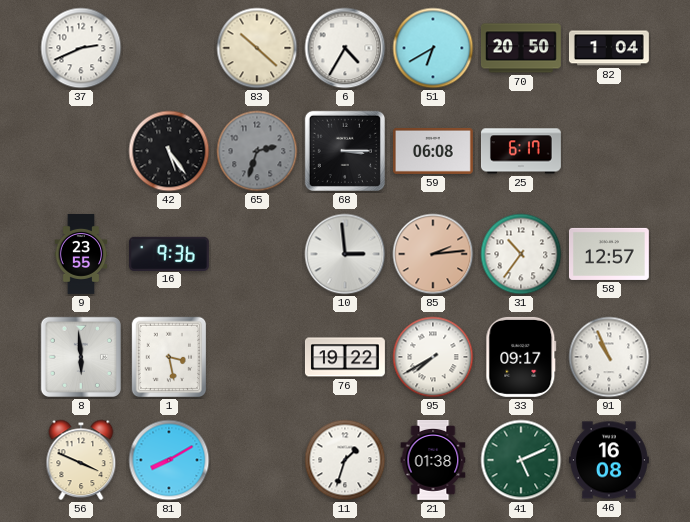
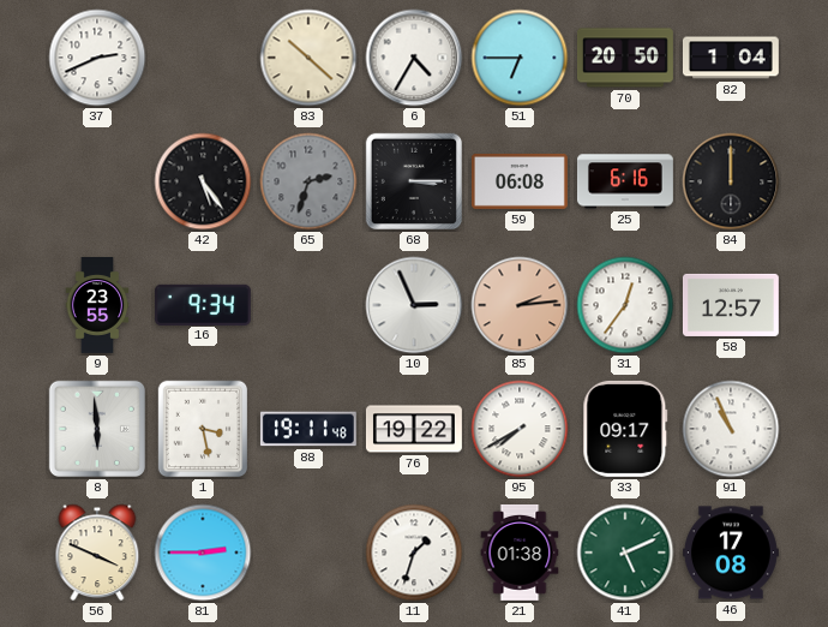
51: 6:40 -> 6:45 (520, 58)
25: 6:17 -> 6:16 (625, 181)
84: none -> 12:00 (731, 181)
16: 9:36 -> 9:34 (203, 304)
10: 2:59 -> 2:56 (414, 305)
31: 10:36 -> 12:36 (625, 305)
88: none -> 19:11 (308, 429)
81: 8:10 -> 2:45 (203, 553)
46: 16:08 -> 17:08 (731, 553)
